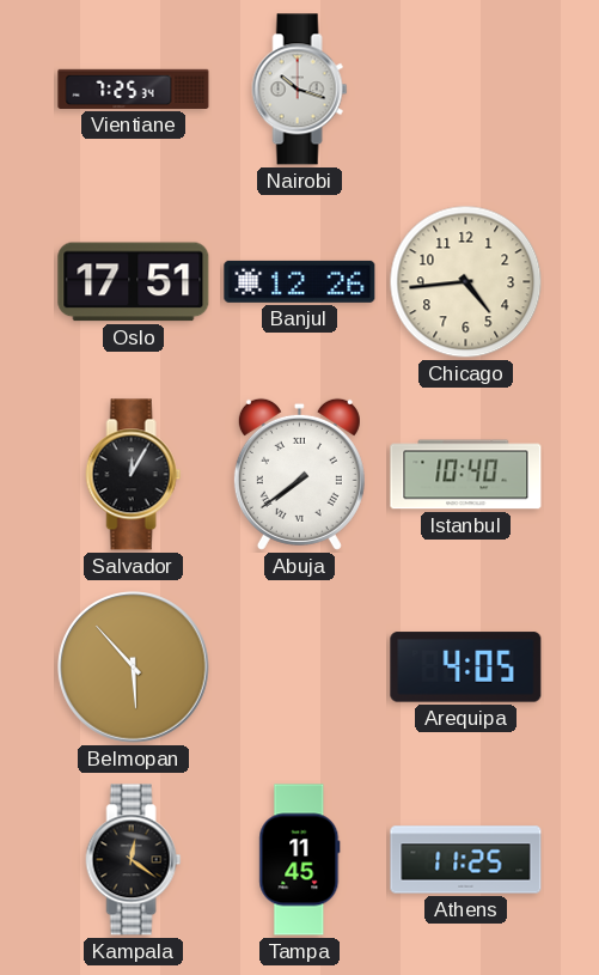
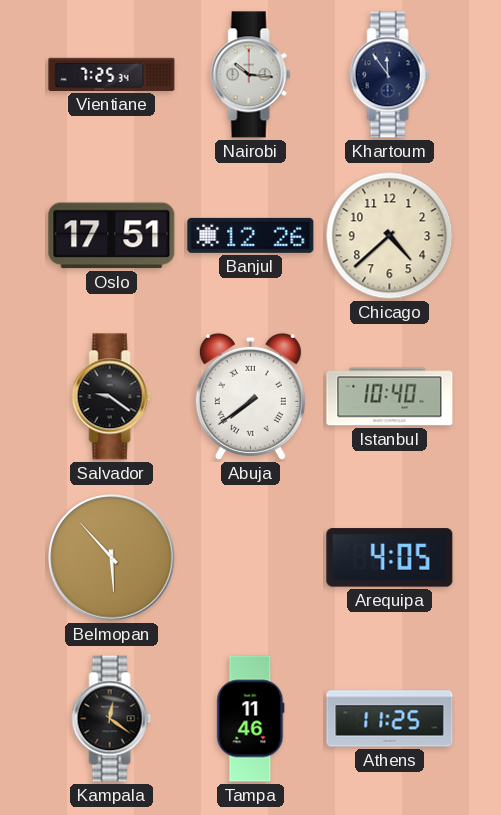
Nairobi: 10:18 -> 10:16 (251, 75)
Khartoum: none -> 11:54 (390, 75)
Chicago: 4:44 -> 4:38 (390, 236)
Salvador: 12:05 -> 9:21 (112, 397)
Tampa: 11:45 -> 11:46 (251, 719)
